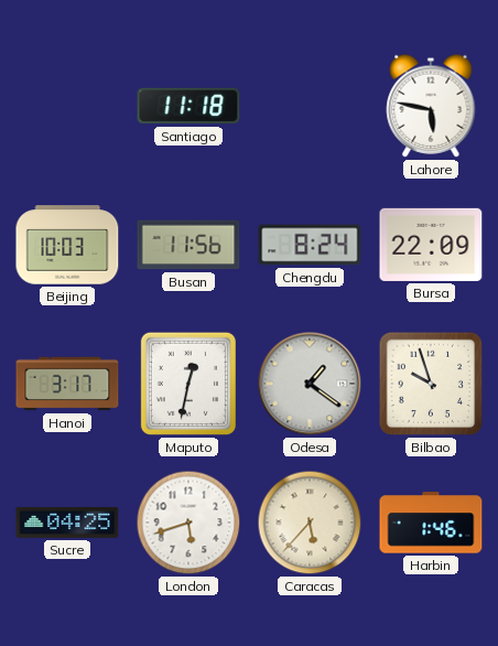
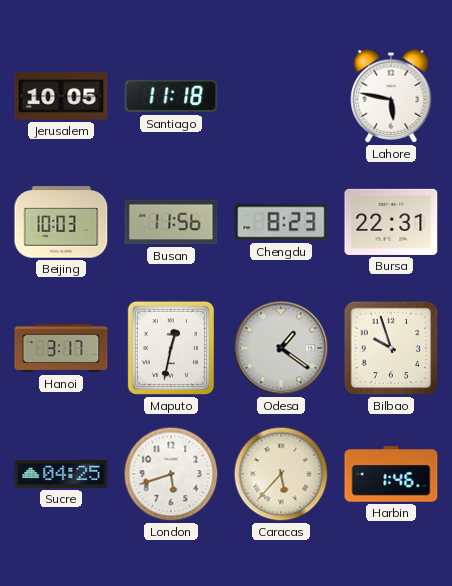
Jerusalem: none -> 10:05 (61, 96)
Chengdu: 8:24 -> 8:23 (281, 222)
Bursa: 22:09 -> 22:31 (391, 222)
